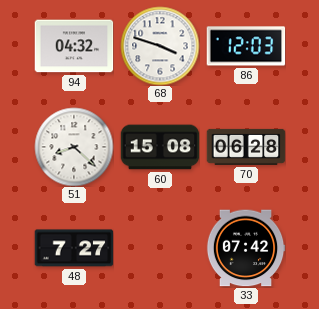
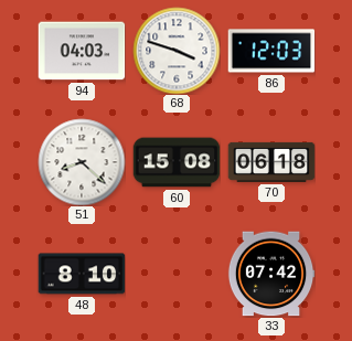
94: 04:32 -> 04:03 (82, 51)
70: 06:28 -> 06:18 (271, 162)
48: 7:27 -> 8:10 (82, 274)
